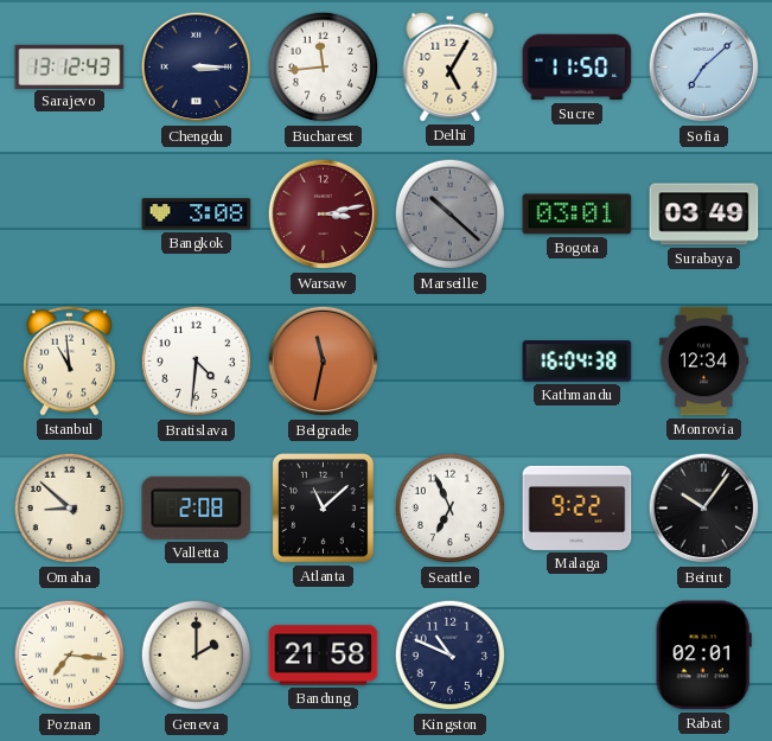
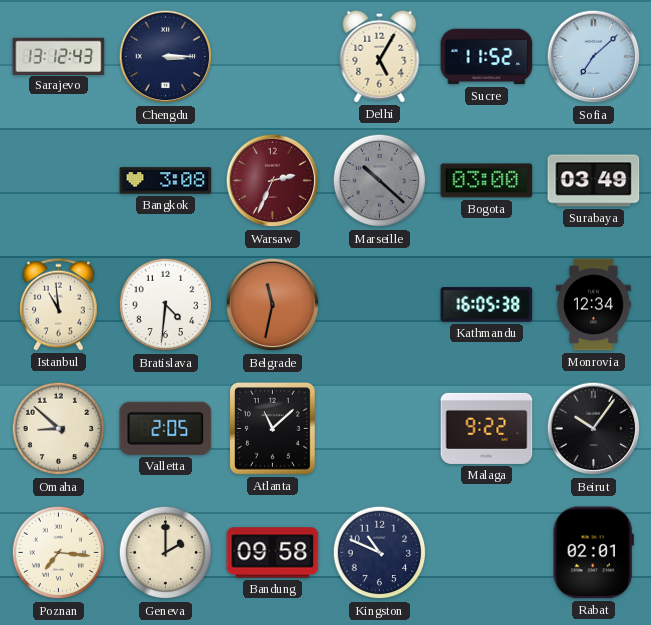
Bucharest: 11:44 -> none (324, 68)
Sucre: 11:50 -> 11:52 (487, 57)
Warsaw: 3:13 -> 2:34 (273, 181)
Bogota: 03:01 -> 03:00 (487, 181)
Kathmandu: 16:04 -> 16:05 (487, 305)
Valletta: 2:08 -> 2:05 (166, 428)
Seattle: 6:56 -> none (451, 509)
Bandung: 21:58 -> 09:58 (273, 553)
